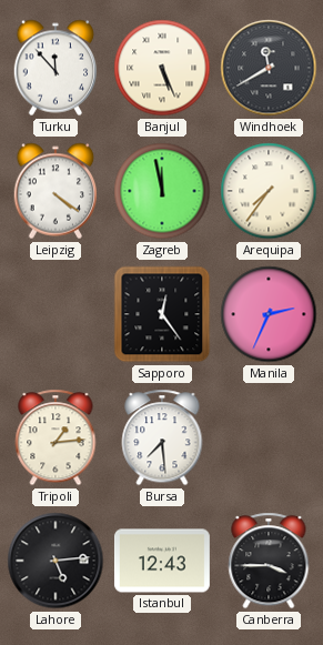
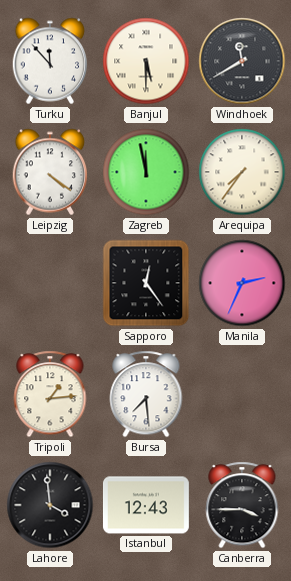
Banjul: 5:26 -> 5:30 (146, 61)
Lahore: 5:14 -> 3:59 (50, 505)
